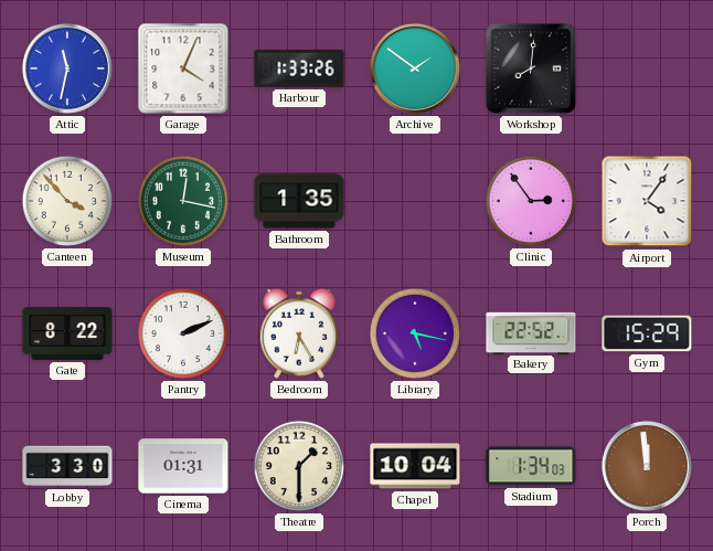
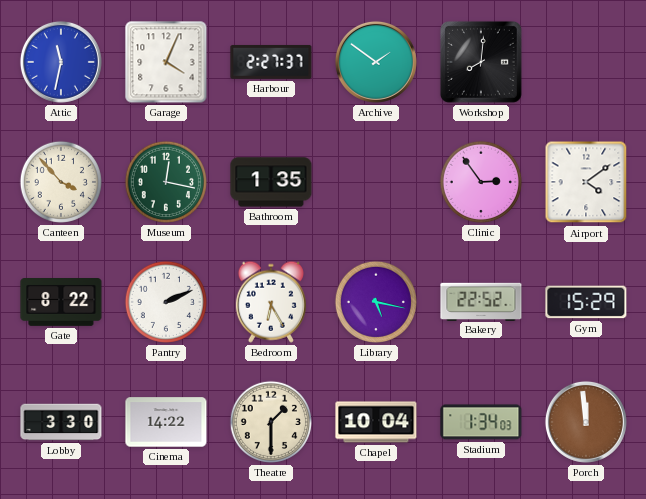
Harbour: 1:33 -> 2:27 (271, 62)
Airport: 4:06 -> 4:09 (586, 182)
Cinema: 01:31 -> 14:22 (166, 422)
